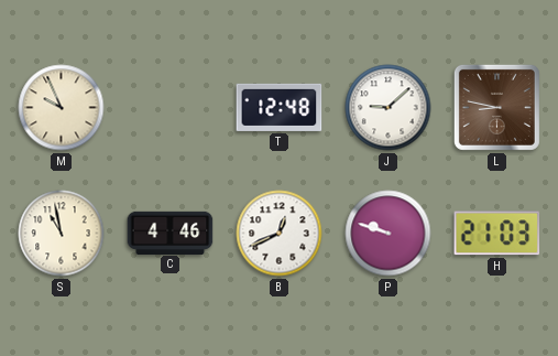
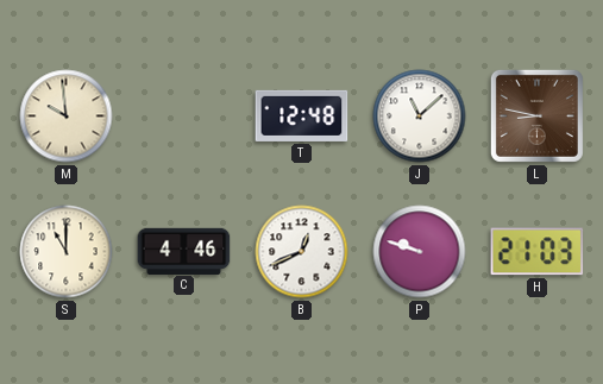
M: 9:56 -> 9:59 (67, 117)
J: 9:08 -> 11:08 (420, 117)
S: 10:58 -> 11:00 (67, 252)
